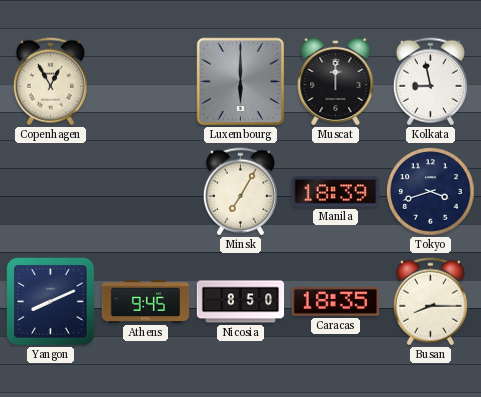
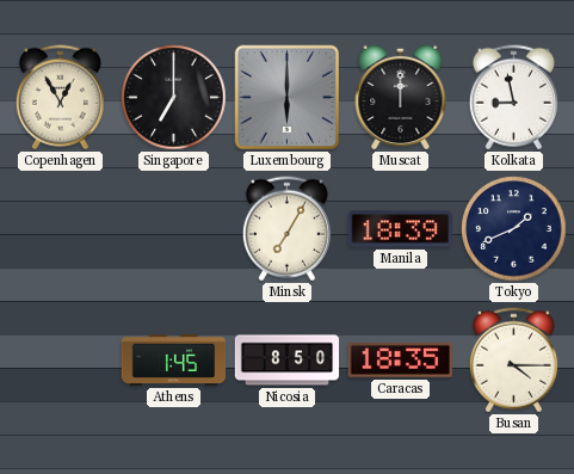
Singapore: none -> 7:00 (174, 98)
Tokyo: 3:42 -> 1:41 (514, 229)
Yangon: 8:11 -> none (51, 302)
Athens: 9:45 -> 1:45 (174, 359)
Busan: 8:15 -> 4:15 (513, 361)
